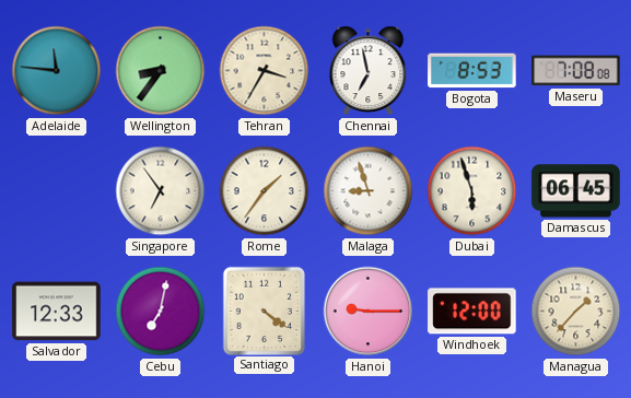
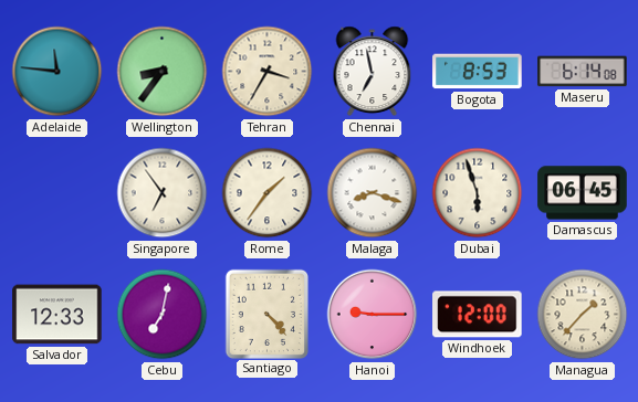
Maseru: 7:08 -> 6:14 (583, 72)
Malaga: 8:57 -> 8:18 (373, 193)
Santiago: 4:21 -> 4:23 (266, 314)
